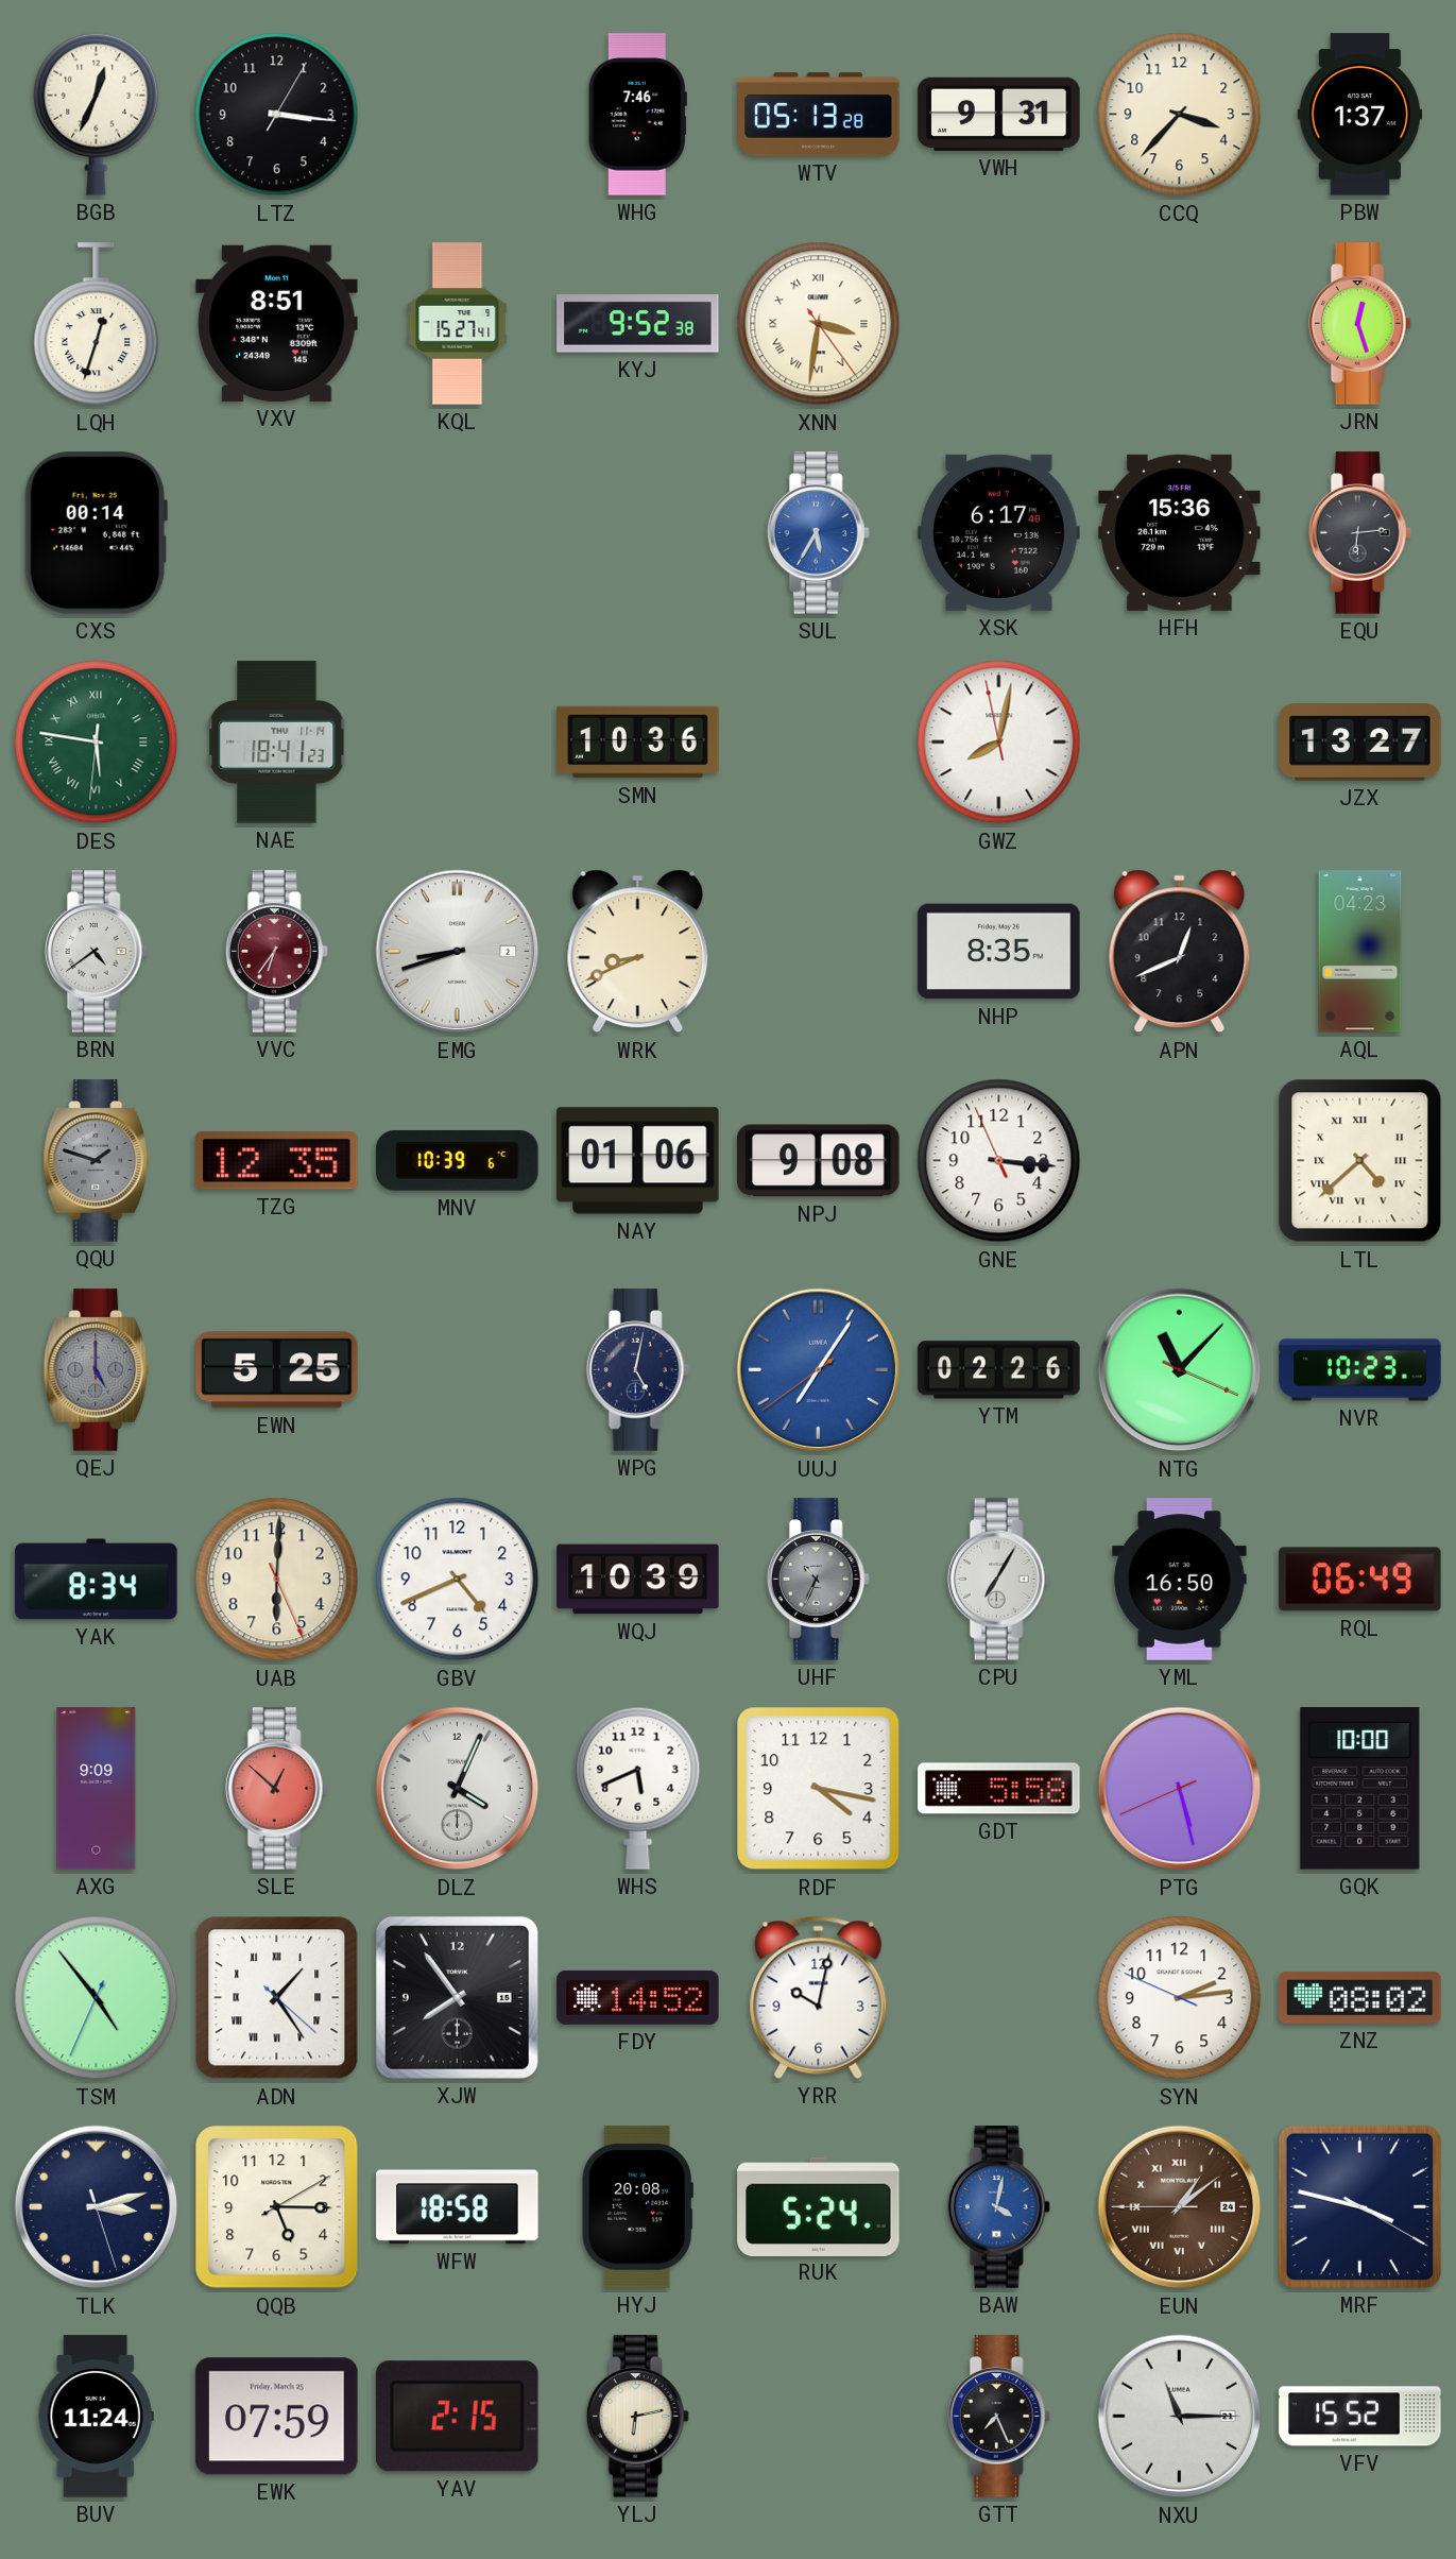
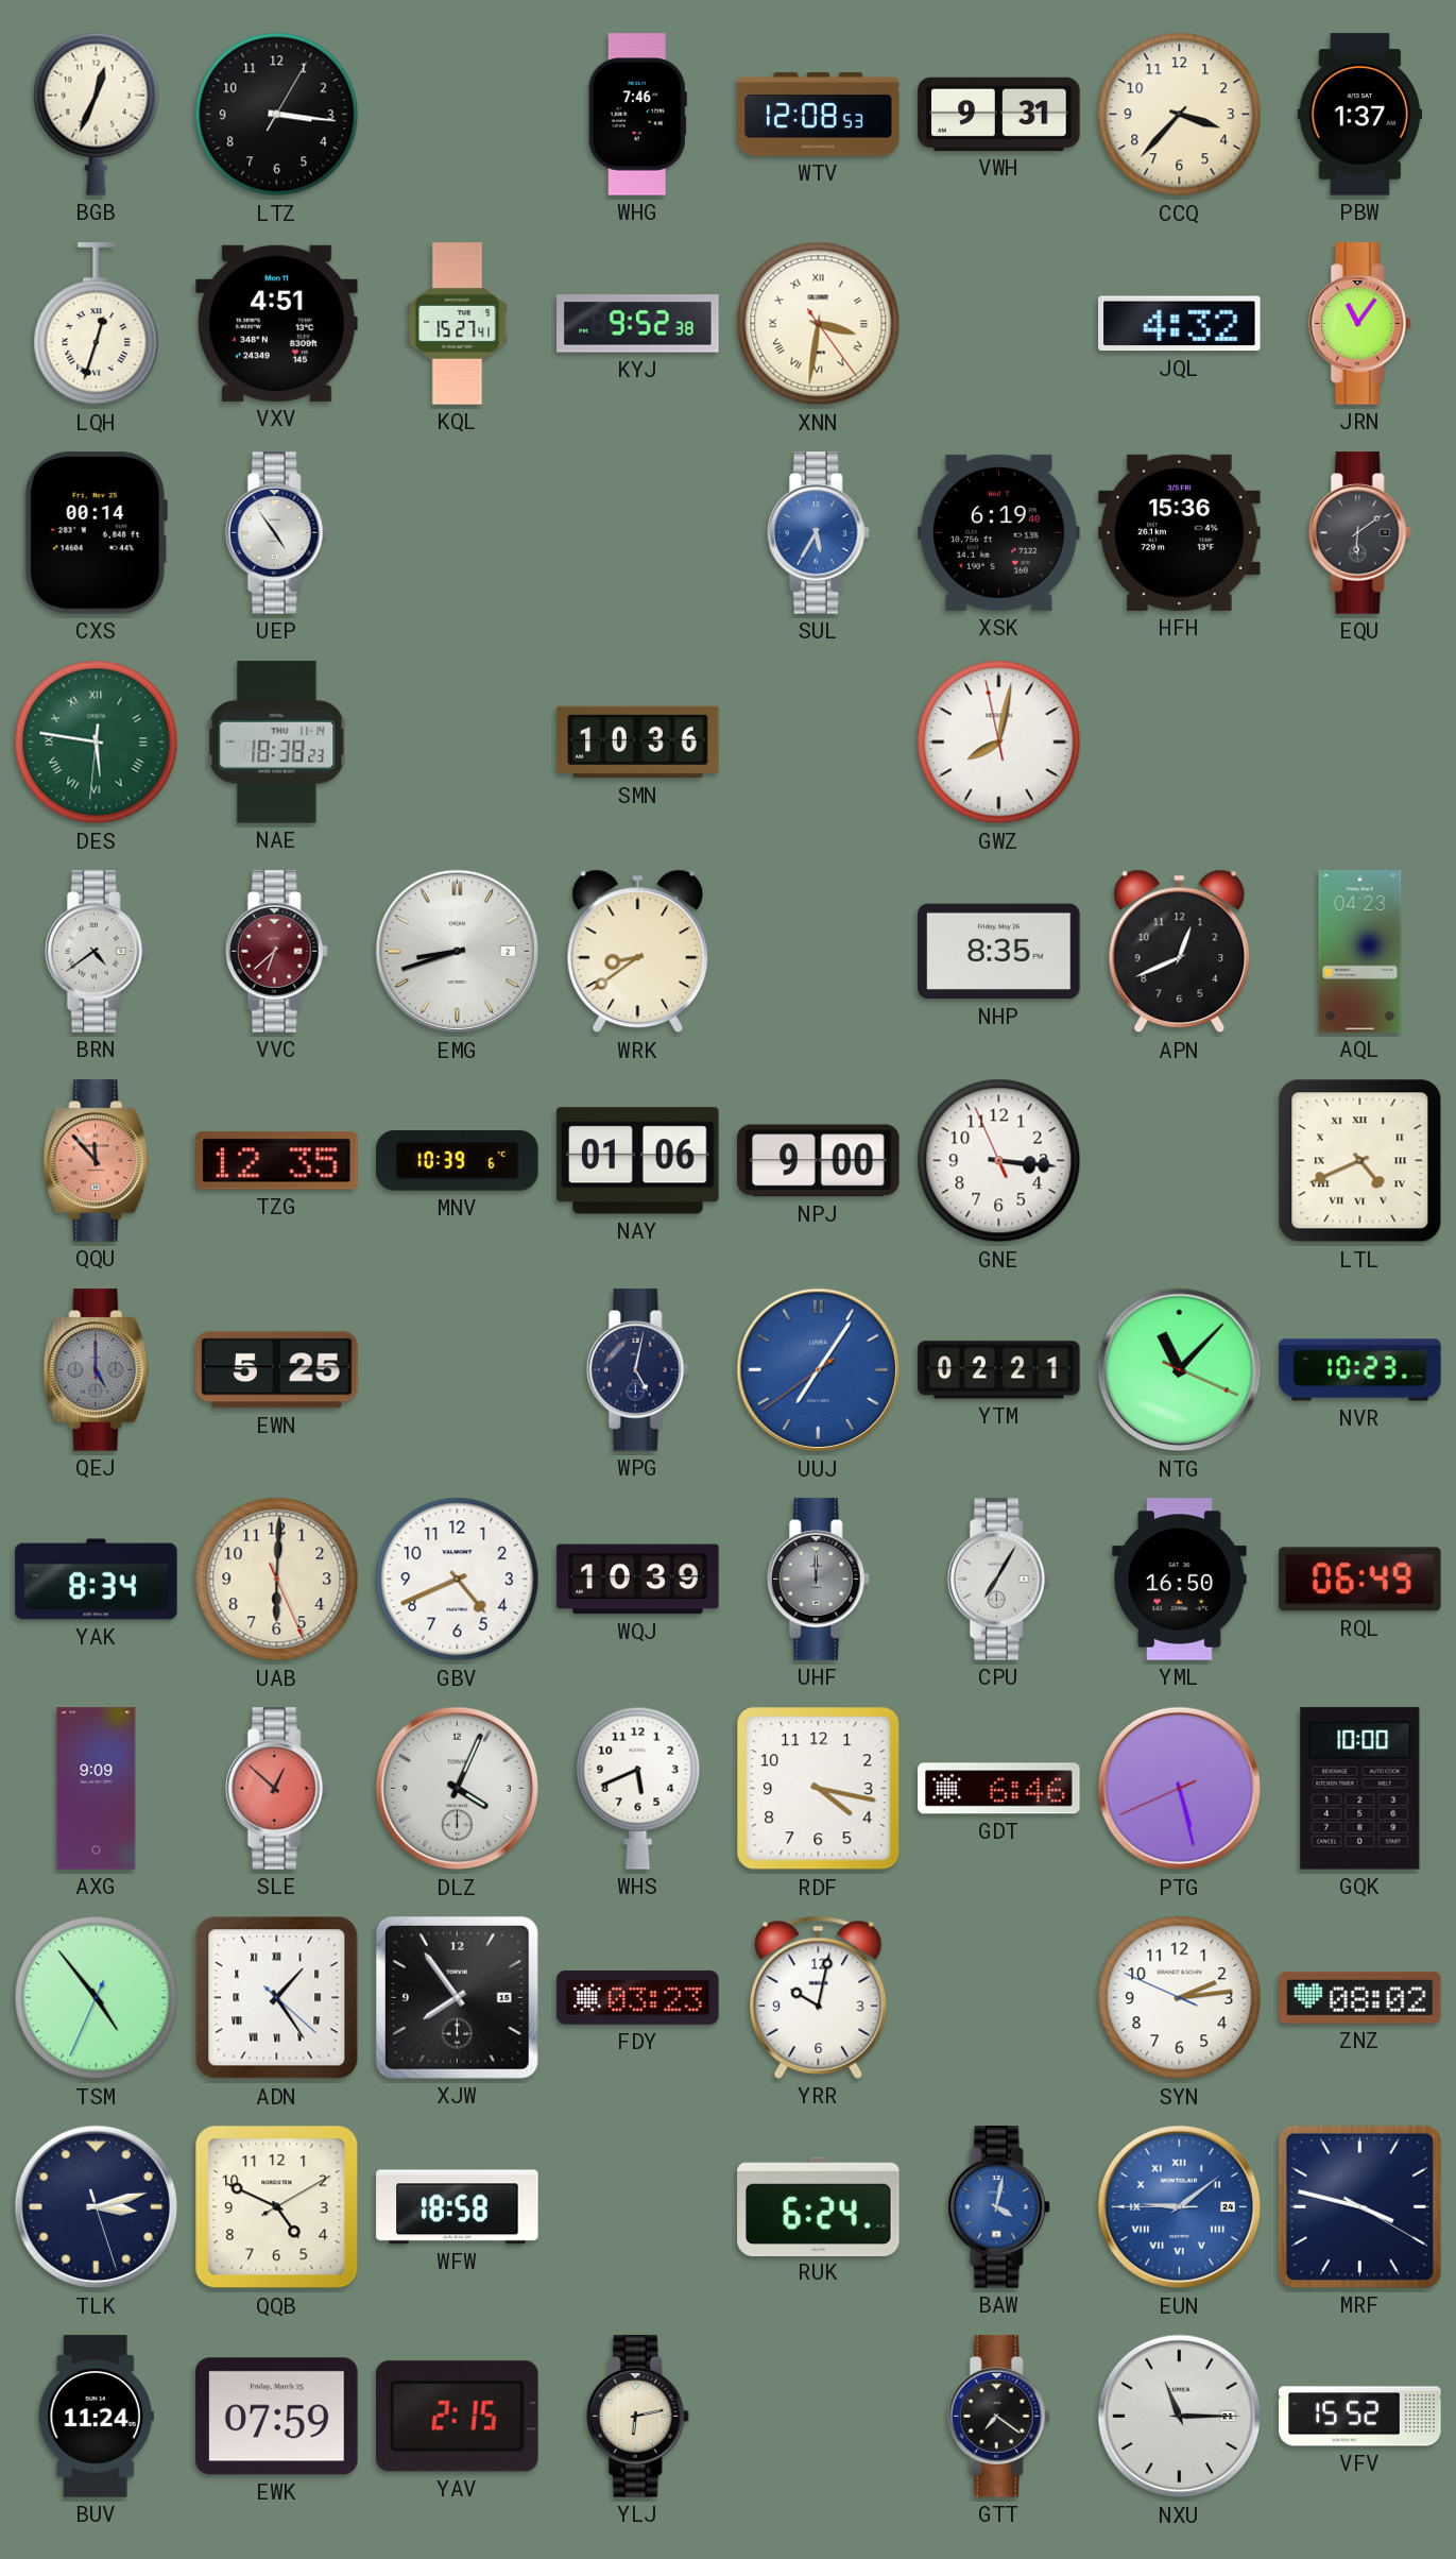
WTV: 05:13 -> 12:08 (819, 115)
VXV: 8:51 -> 4:51 (277, 323)
JQL: none -> 4:32 (1180, 324)
JRN: 12:27 -> 11:06 (1359, 324)
UEP: none -> 4:54 (276, 533)
XSK: 6:17 -> 6:19 (999, 532)
EQU: 6:14 -> 6:09 (1359, 533)
NAE: 18:41 -> 18:38 (277, 743)
JZX: 13:27 -> none (1360, 743)
VVC: 6:36 -> 6:38 (276, 952)
WRK: 8:41 -> 8:39 (638, 952)
QQU: 1:48 -> 11:53 (97, 1161)
QQU dial: grey -> salmon (97, 1161)
NPJ: 9:08 -> 9:00 (819, 1161)
LTL: 4:38 -> 4:41 (1360, 1161)
YTM: 02:26 -> 02:21 (999, 1370)
UHF: 10:34 -> 12:00 (818, 1580)
GDT: 5:58 -> 6:46 (999, 1789)
FDY: 14:52 -> 03:23 (638, 1997)
QQB: 5:15 -> 4:49 (277, 2207)
HYJ: 20:08 -> none (637, 2207)
RUK: 5:24 -> 6:24 (819, 2206)
EUN: 1:08 -> 9:08 (1180, 2207)
EUN dial: brown -> blue (1180, 2207)
GTT: 7:26 -> 7:21 (998, 2417)
